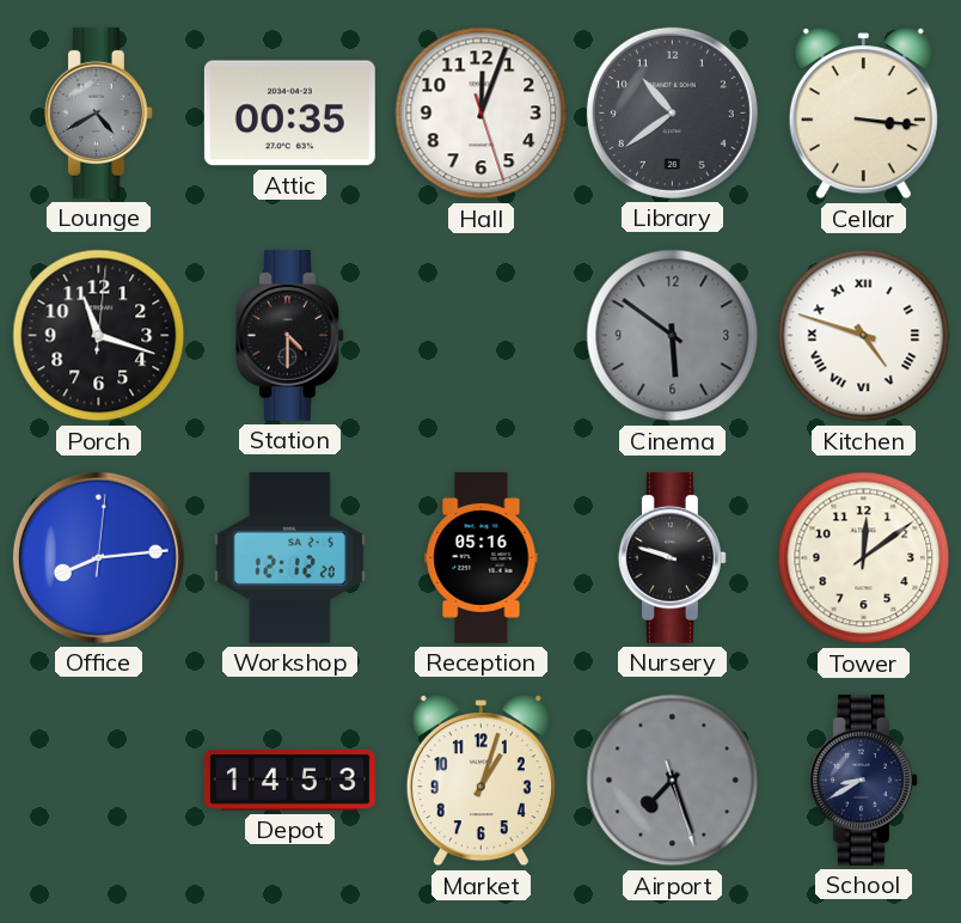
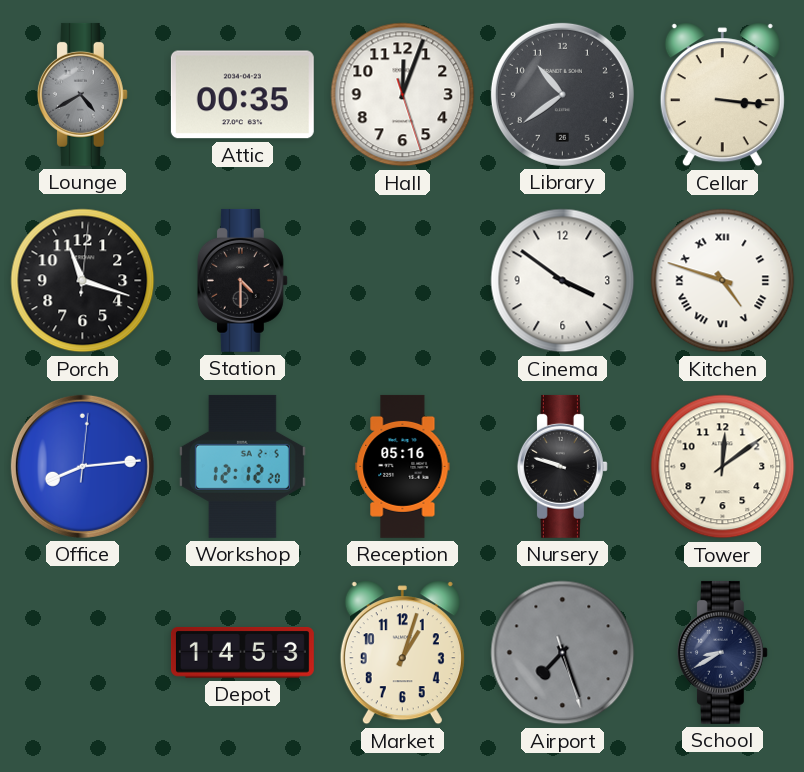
Cinema: 5:51 -> 3:51 (563, 281)
Cinema dial: grey -> white (563, 281)
